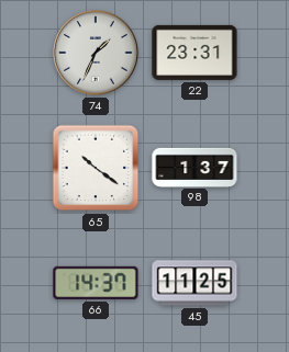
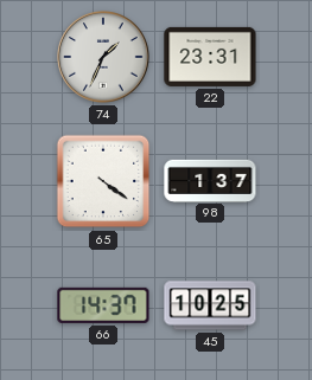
65: 10:21 -> 4:21 (103, 181)
45: 11:25 -> 10:25 (210, 305)
